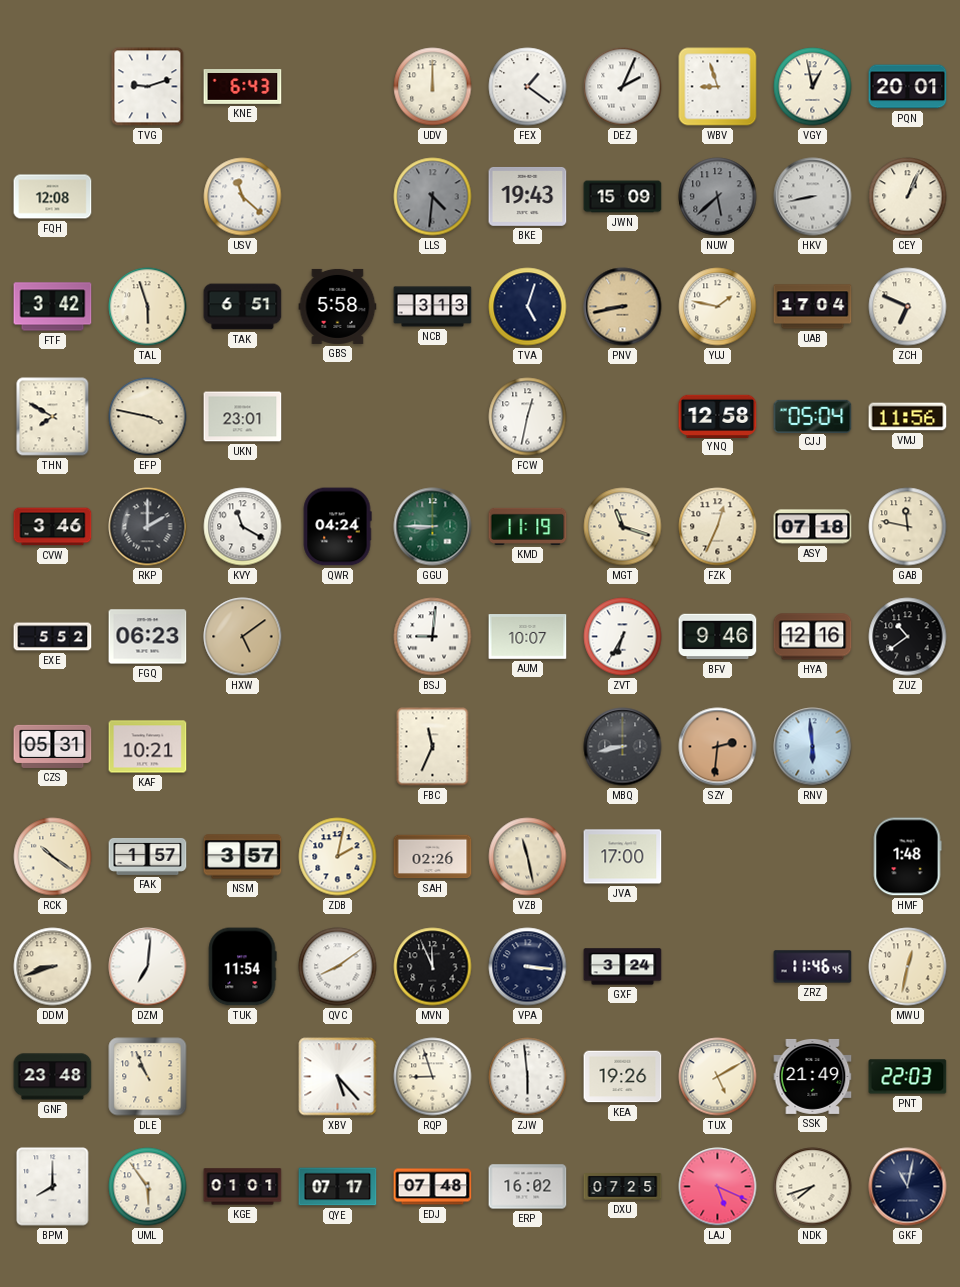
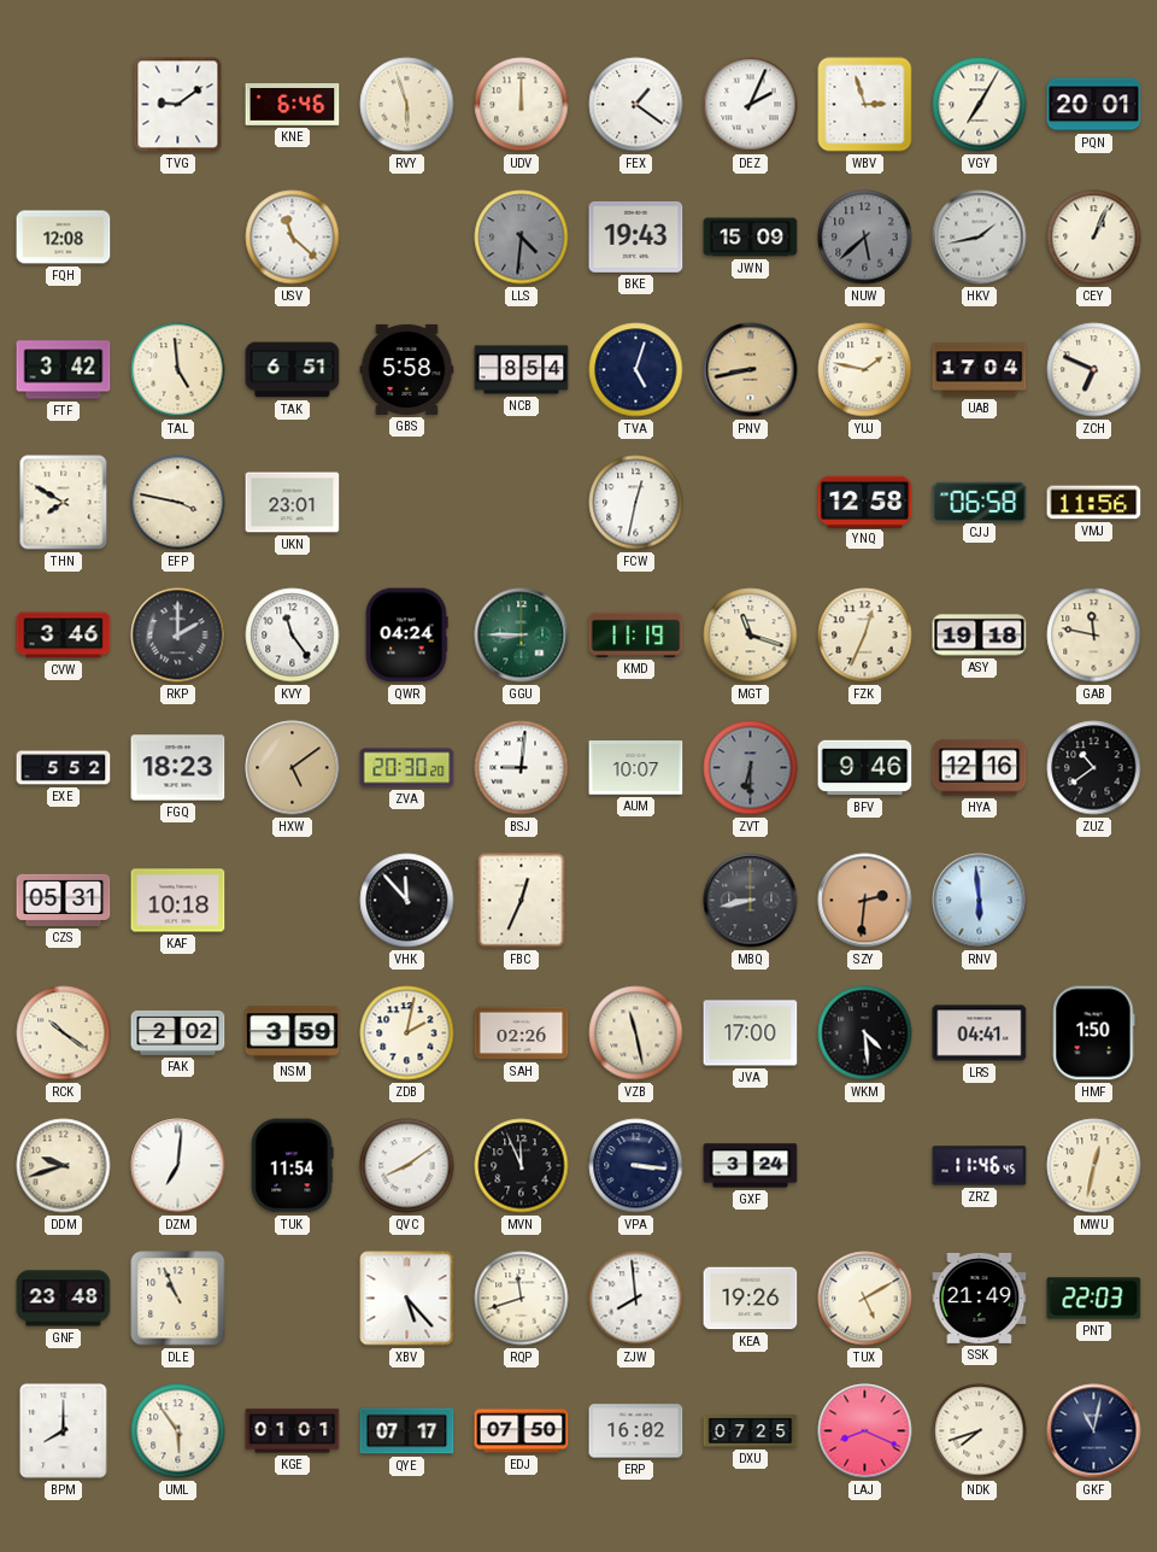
TVG: 9:12 -> 9:09 (178, 105)
KNE: 6:43 -> 6:46 (293, 105)
RVY: none -> 5:57 (407, 105)
WBV: 8:57 -> 2:57 (865, 105)
VGY: 12:58 -> 7:05 (980, 105)
HKV: 8:43 -> 1:43 (980, 238)
TAL: 5:57 -> 4:59 (178, 370)
NCB: 3:13 -> 8:54 (522, 370)
CJJ: 05:04 -> 06:58 (980, 502)
KVY: 11:20 -> 11:24 (293, 636)
ASY: 07:18 -> 19:18 (980, 636)
FGQ: 06:23 -> 18:23 (178, 768)
ZVA: none -> 20:30 (407, 768)
ZVT: 6:35 -> 6:30 (751, 768)
ZVT dial: white -> grey (751, 768)
KAF: 10:21 -> 10:18 (178, 901)
VHK: none -> 11:53 (407, 901)
FBC: 11:34 -> 12:34 (522, 901)
FAK: 1:57 -> 2:02 (178, 1032)
NSM: 3:57 -> 3:59 (293, 1033)
WKM: none -> 4:29 (865, 1033)
LRS: none -> 04:41 (980, 1033)
HMF: 1:48 -> 1:50 (1093, 1033)
DDM: 8:42 -> 9:42 (64, 1166)
RQP: 8:57 -> 11:42 (522, 1299)
ZJW: 5:59 -> 7:59 (636, 1299)
EDJ: 07:48 -> 07:50 (522, 1431)
LAJ: 5:19 -> 8:19 (865, 1431)
